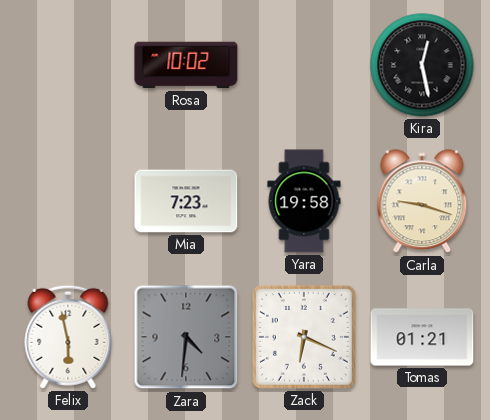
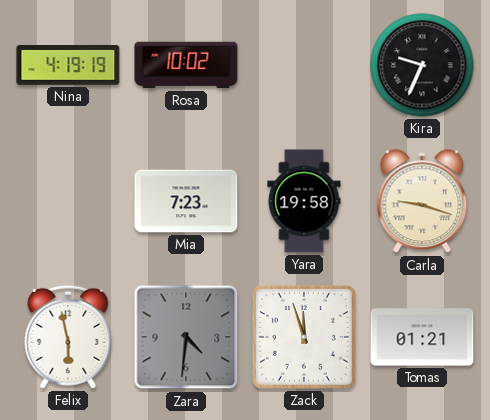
Nina: none -> 4:19 (68, 66)
Kira: 12:28 -> 9:34 (422, 65)
Zack: 6:19 -> 11:57 (304, 337)
